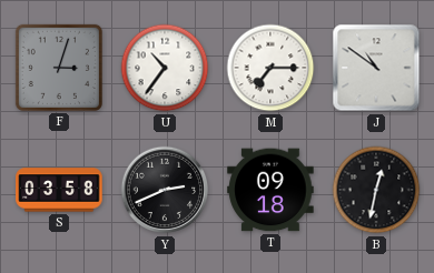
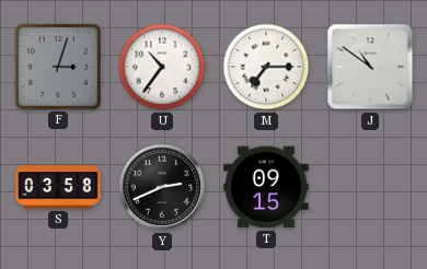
T: 09:18 -> 09:15 (266, 187)
B: 12:32 -> none (376, 190)
